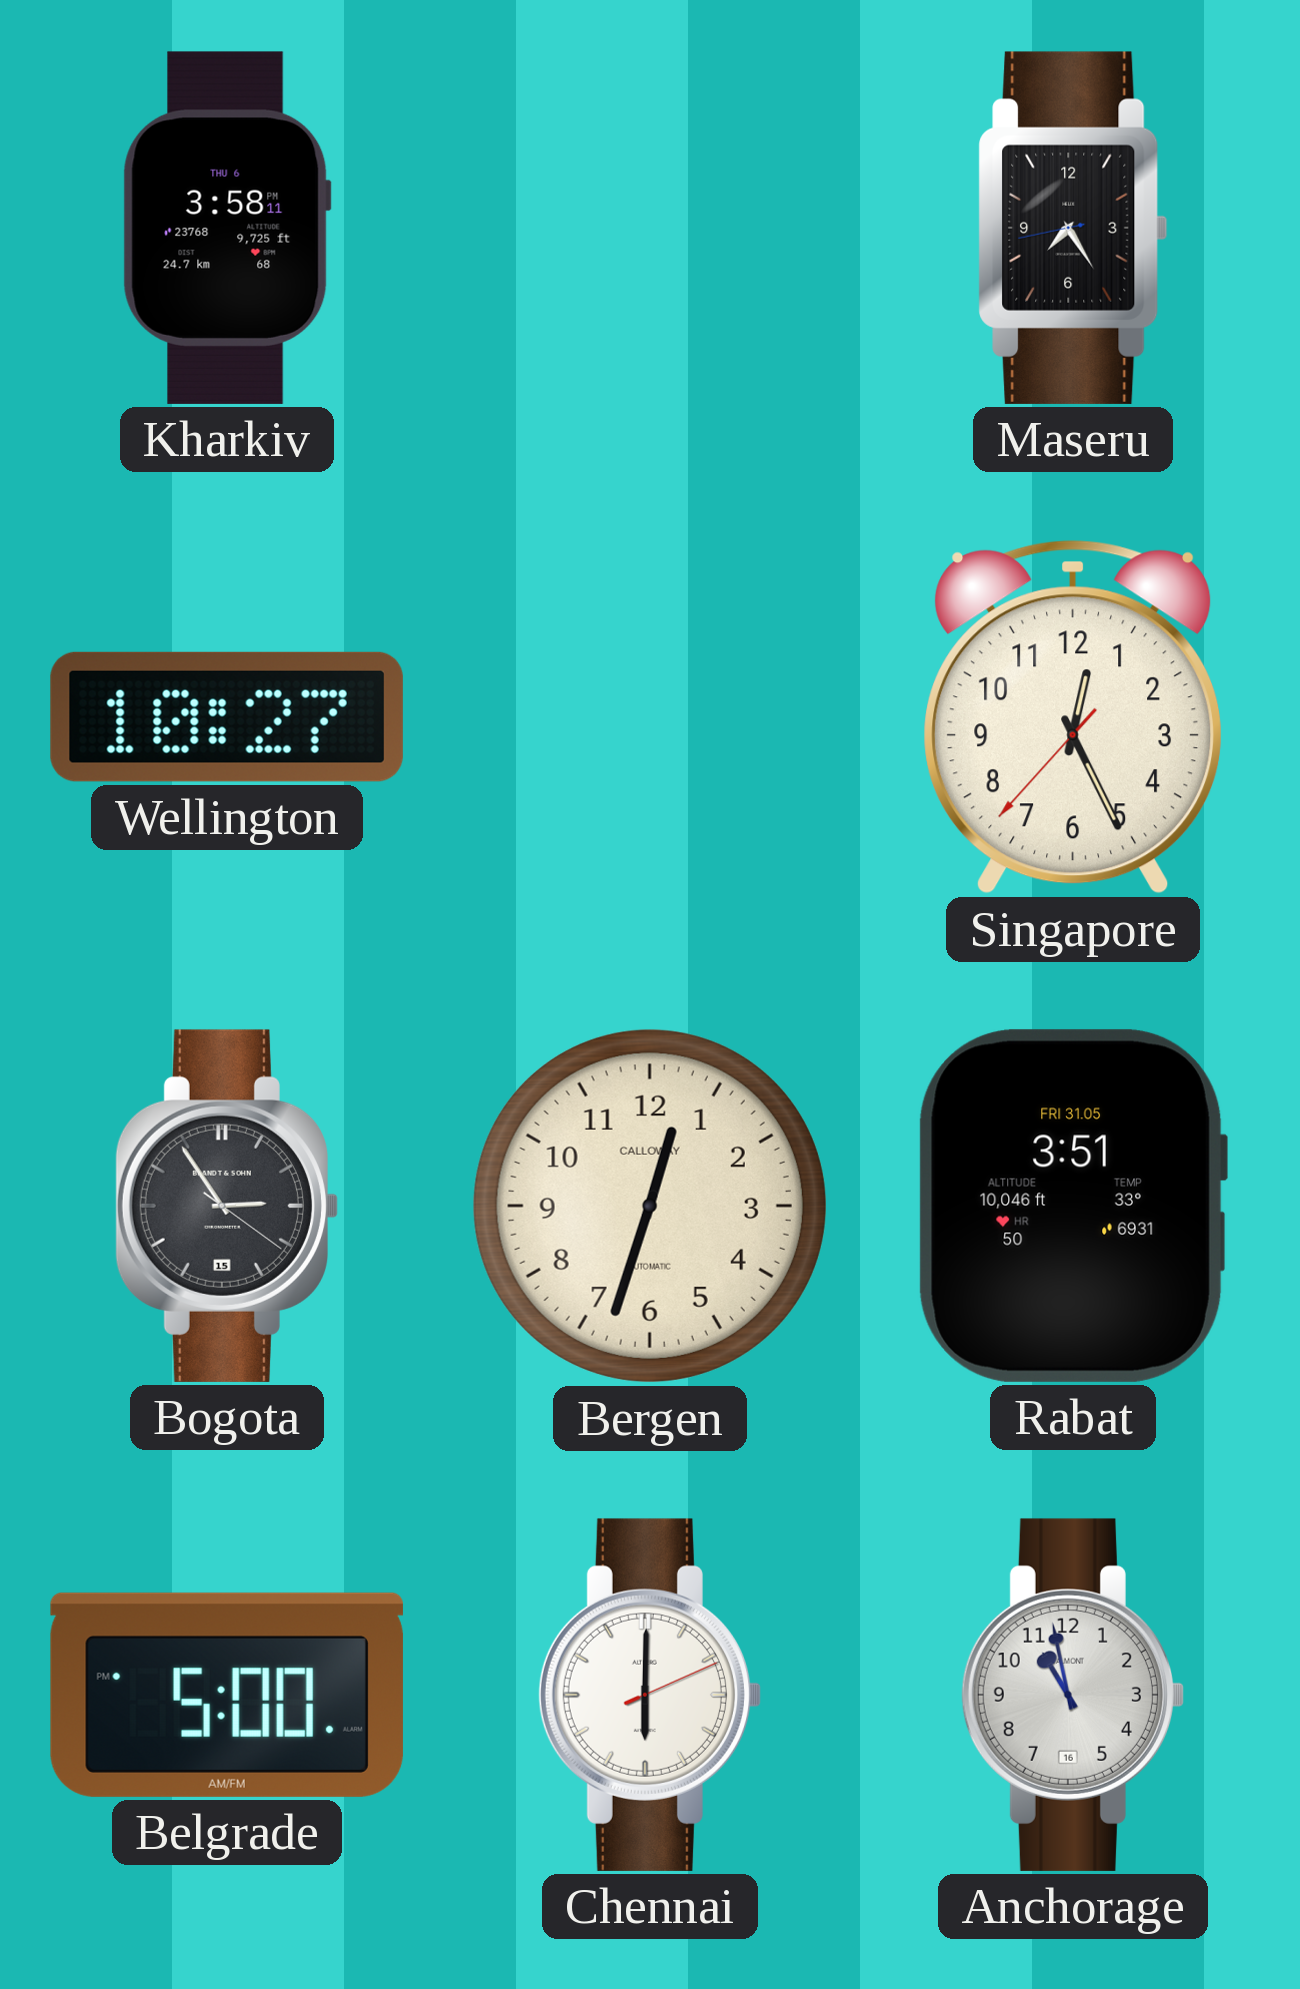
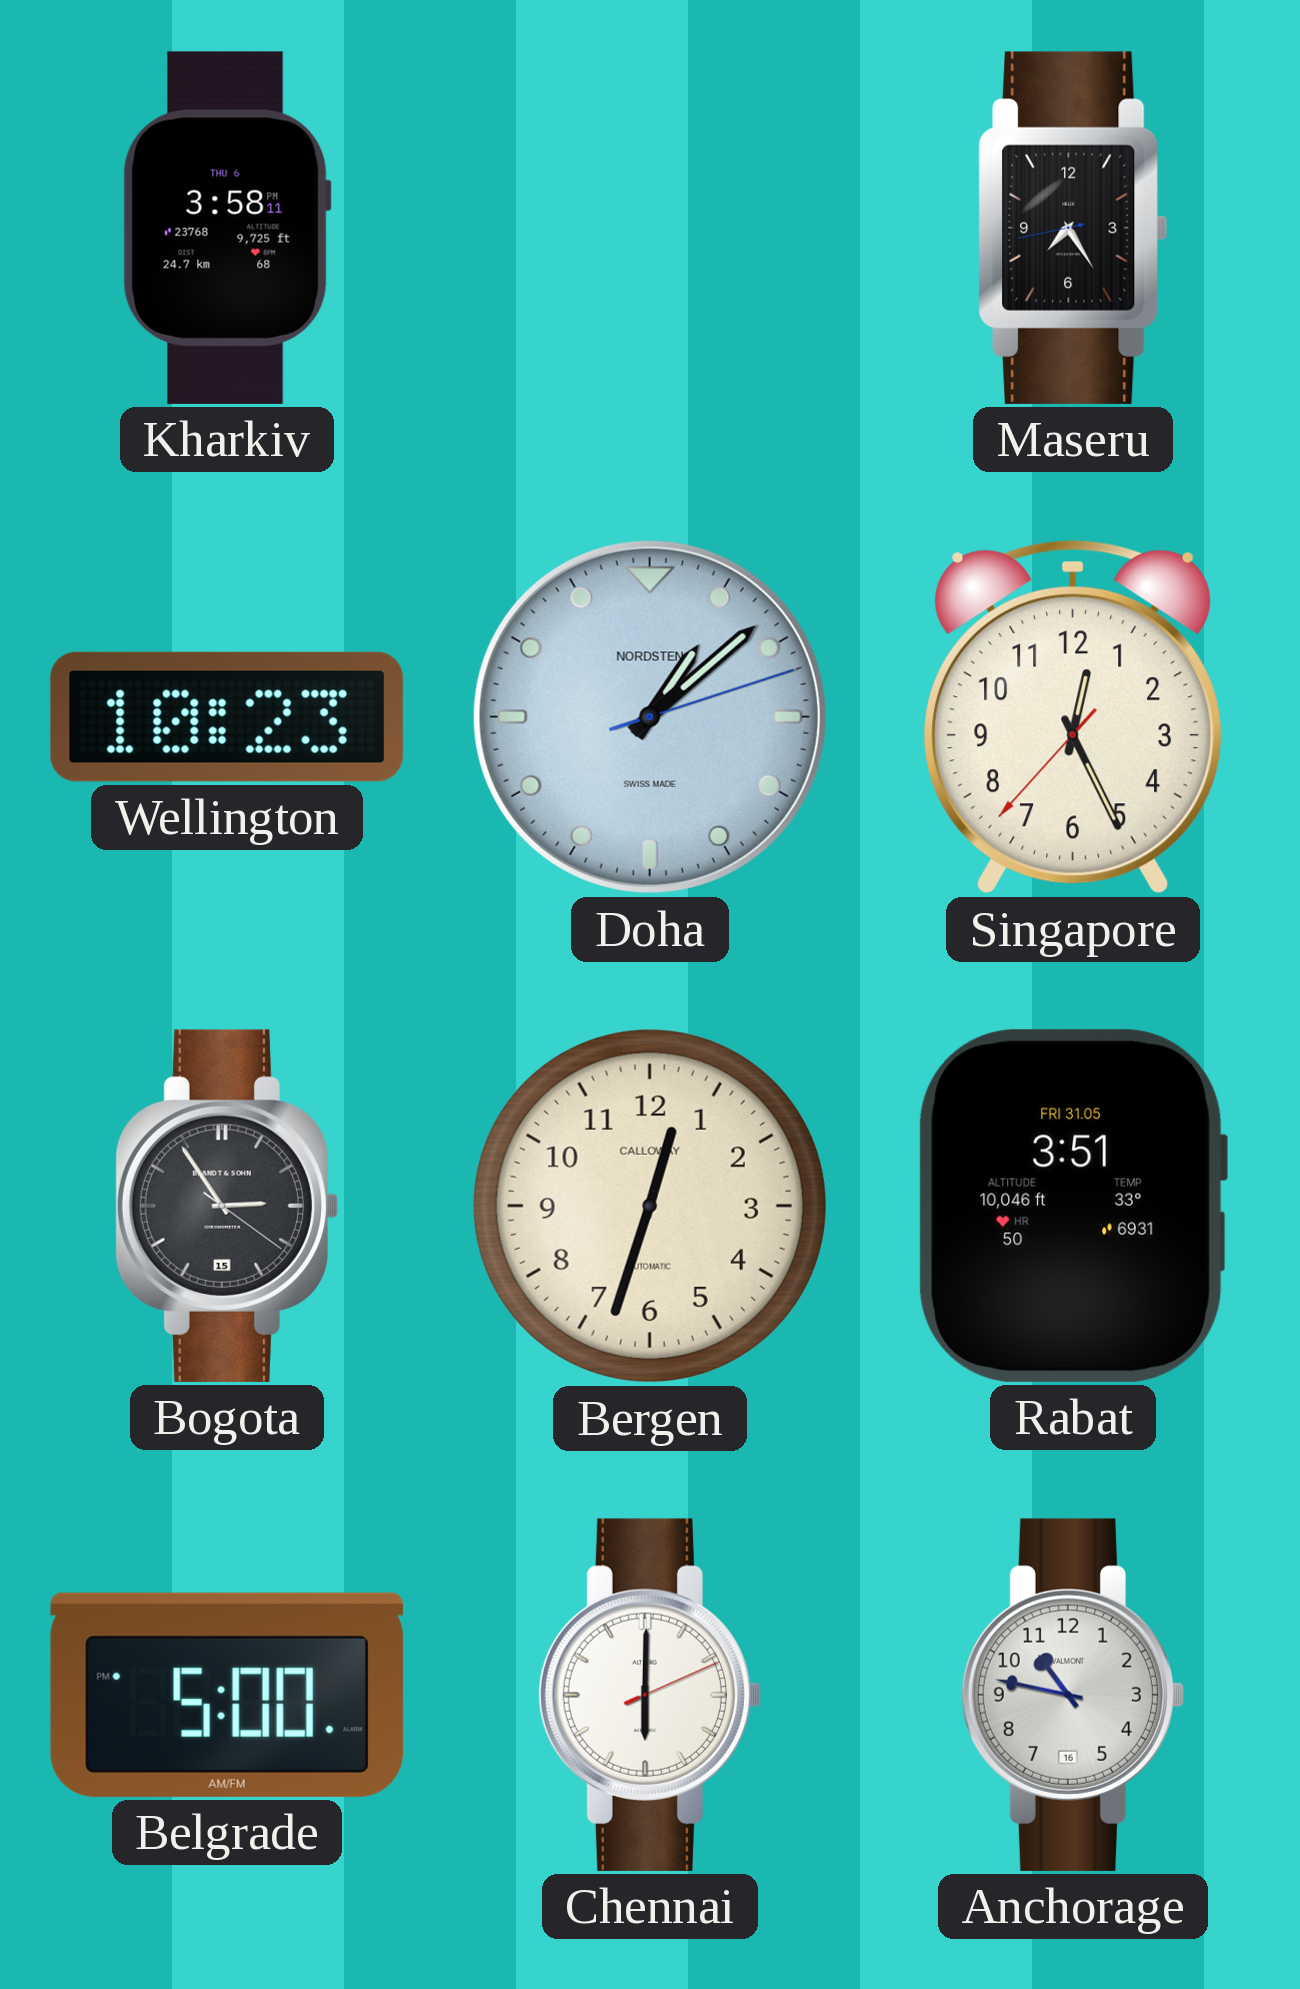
Wellington: 10:27 -> 10:23 (227, 717)
Doha: none -> 1:08 (650, 717)
Anchorage: 10:58 -> 10:47 (1072, 1695)
